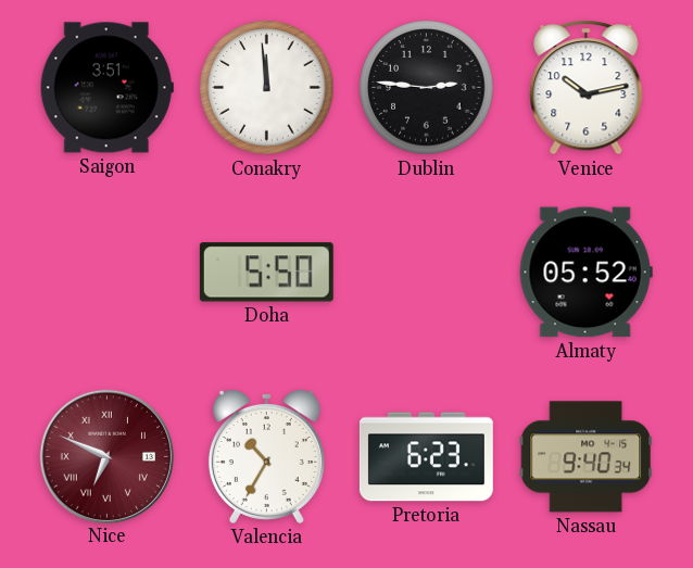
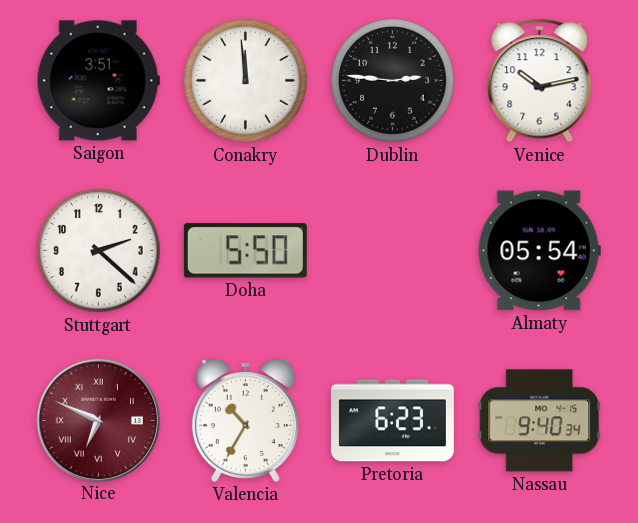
Stuttgart: none -> 2:22 (99, 251)
Almaty: 05:52 -> 05:54 (539, 251)
